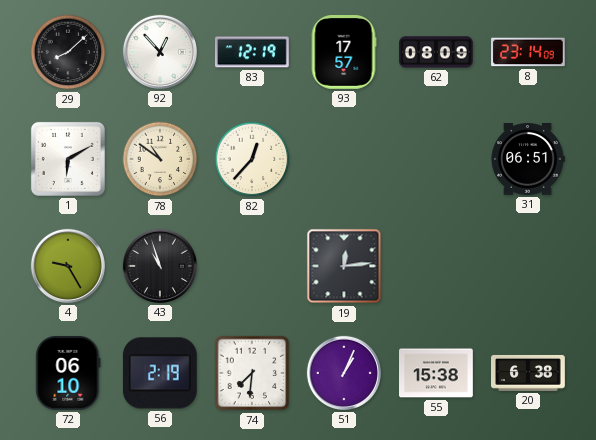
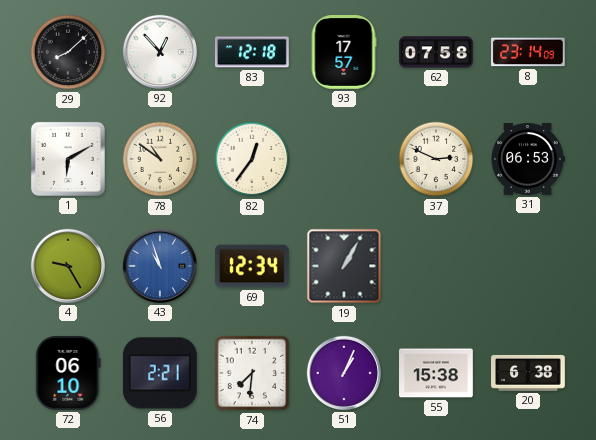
83: 12:19 -> 12:18 (252, 52)
62: 08:09 -> 07:58 (437, 52)
82: 12:37 -> 12:36 (252, 159)
37: none -> 2:49 (436, 159)
31: 06:51 -> 06:53 (528, 160)
43 dial: black -> blue (160, 266)
69: none -> 12:34 (252, 266)
19: 12:14 -> 1:05 (344, 266)
56: 2:19 -> 2:21 (160, 373)
